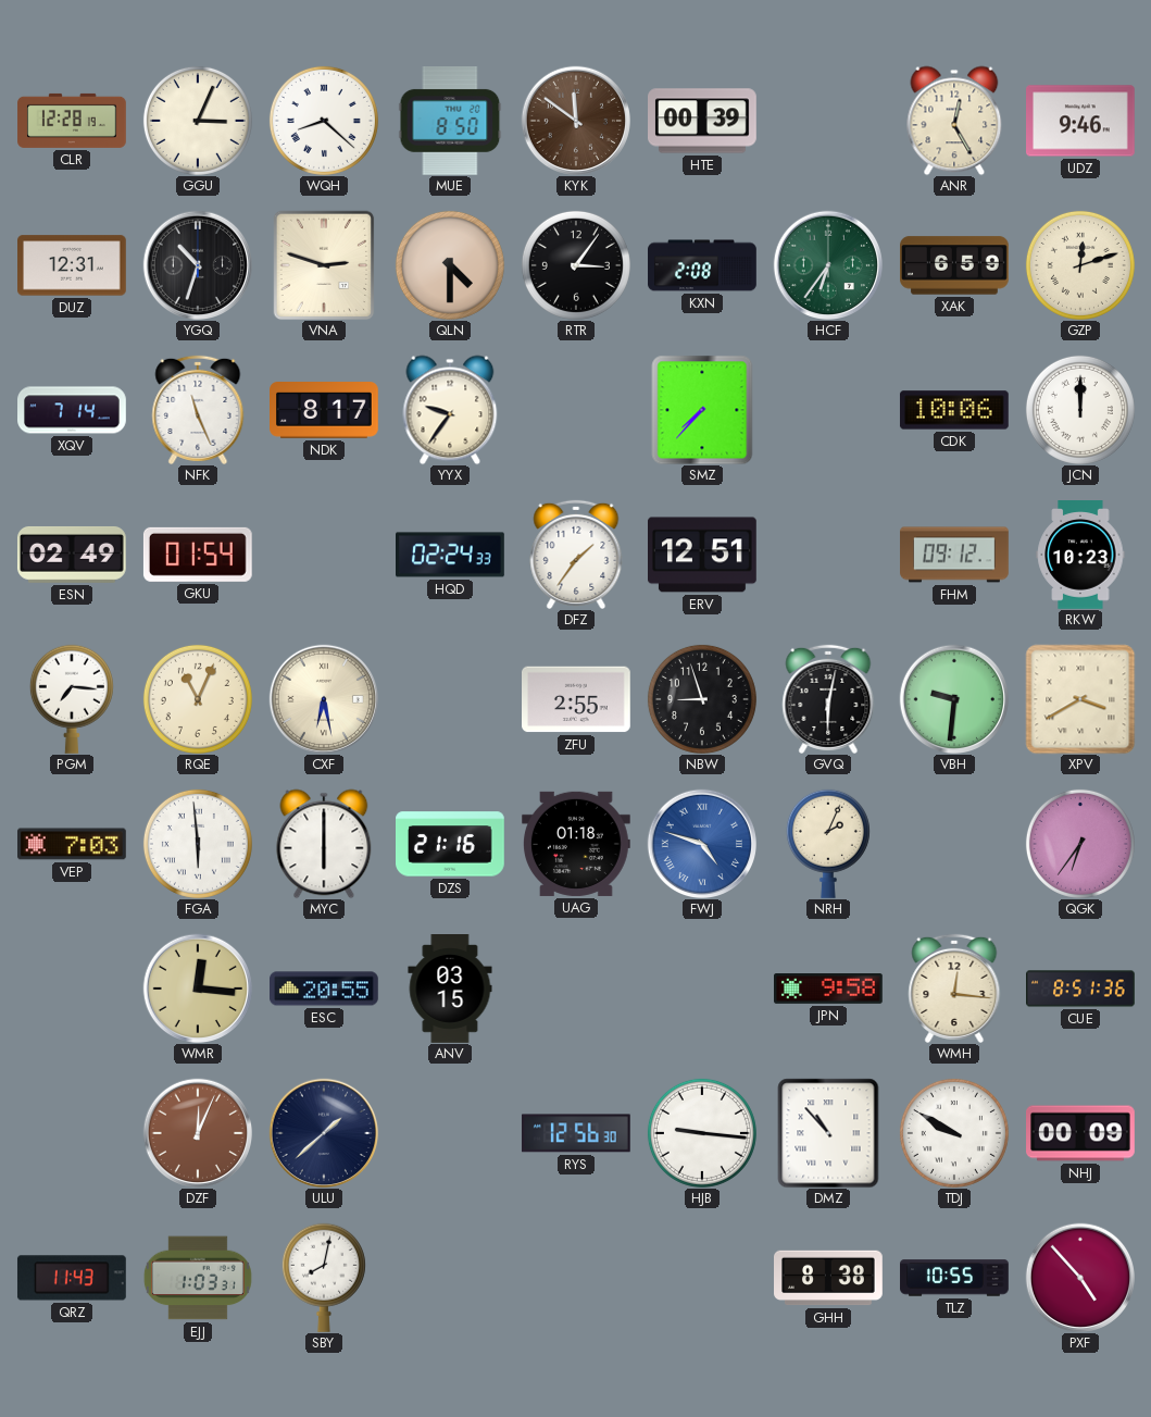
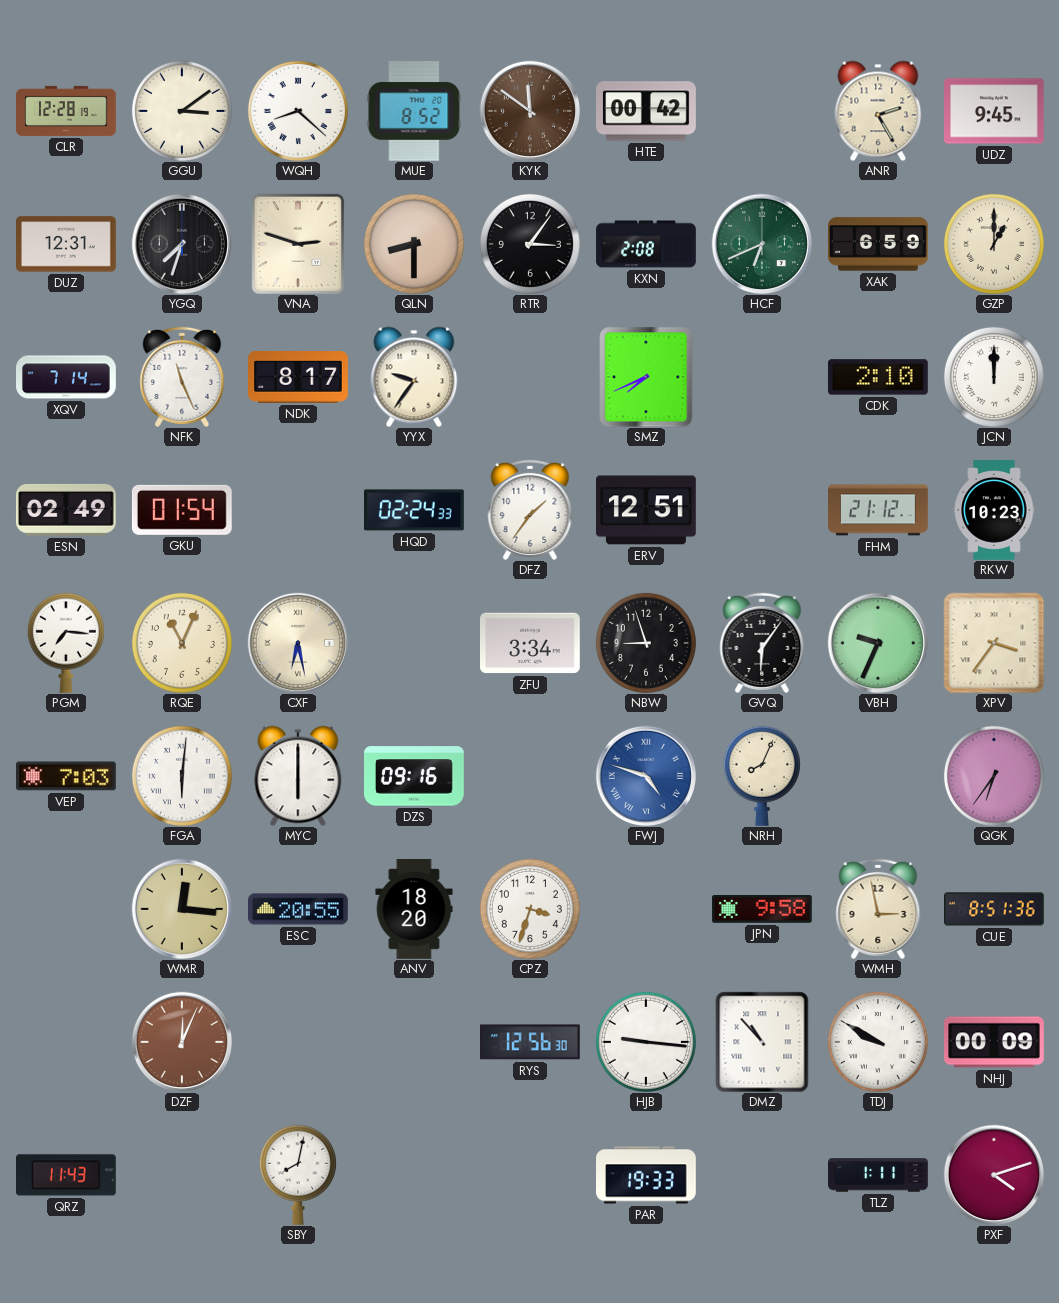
GGU: 3:04 -> 3:09 (182, 111)
MUE: 8:50 -> 8:52 (414, 112)
HTE: 00:39 -> 00:42 (647, 111)
ANR: 12:25 -> 2:25 (878, 111)
UDZ: 9:46 -> 9:45 (995, 111)
YGQ: 10:33 -> 7:33 (181, 243)
QLN: 4:30 -> 8:30 (414, 244)
HCF: 6:36 -> 6:41 (761, 243)
GZP: 12:12 -> 1:00 (994, 244)
SMZ: 7:37 -> 7:41 (646, 377)
CDK: 10:06 -> 2:10 (878, 377)
FHM: 09:12 -> 21:12 (878, 510)
ZFU: 2:55 -> 3:34 (531, 643)
GVQ: 6:02 -> 6:06 (762, 643)
VBH: 9:31 -> 9:34 (877, 642)
XPV: 3:40 -> 3:36 (994, 643)
FGA: 5:59 -> 6:01 (182, 776)
DZS: 21:16 -> 09:16 (415, 776)
UAG: 01:18 -> none (577, 844)
NRH: 2:04 -> 8:04 (762, 776)
ANV: 03:15 -> 18:20 (414, 910)
CPZ: none -> 3:33 (530, 909)
WMH: 12:16 -> 2:58 (878, 909)
ULU: 1:38 -> none (323, 1132)
EJJ: 1:03 -> none (198, 1278)
PAR: none -> 19:33 (647, 1175)
GHH: 8:38 -> none (829, 1278)
TLZ: 10:55 -> 1:11 (878, 1175)
PXF: 4:53 -> 4:12 (993, 1174)
